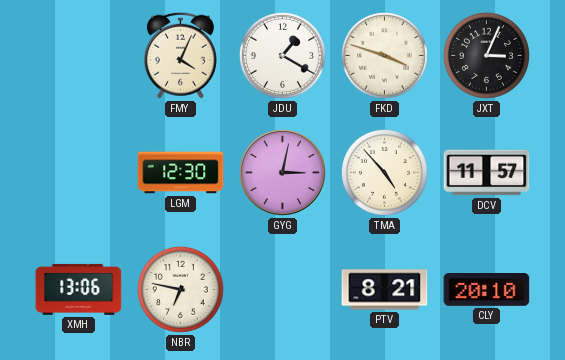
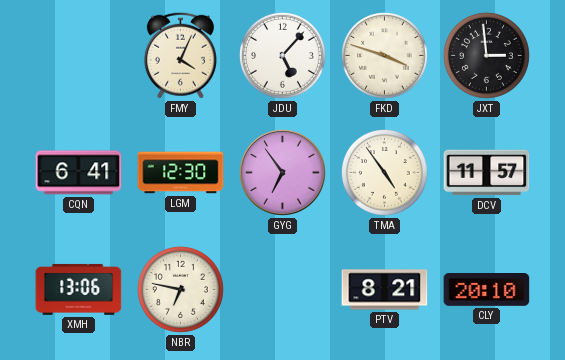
JDU: 1:20 -> 5:07 (282, 55)
JXT: 3:04 -> 2:59 (486, 55)
CQN: none -> 6:41 (79, 173)
GYG: 3:02 -> 6:54 (283, 173)
TMA: 4:53 -> 4:54 (384, 172)
